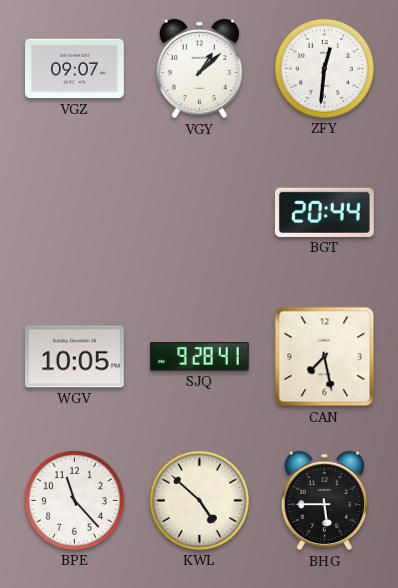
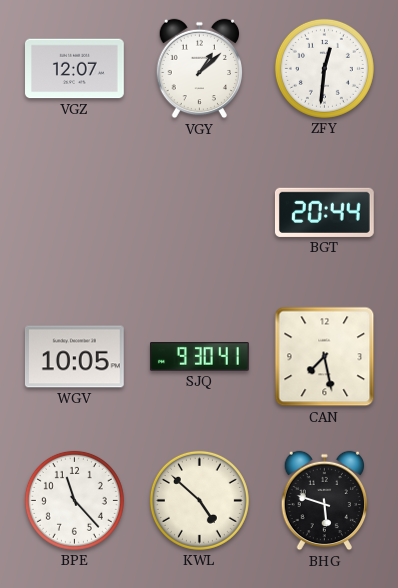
VGZ: 09:07 -> 12:07 (75, 69)
SJQ: 9:28 -> 9:30 (200, 357)
BHG: 5:45 -> 5:48 (324, 501)
